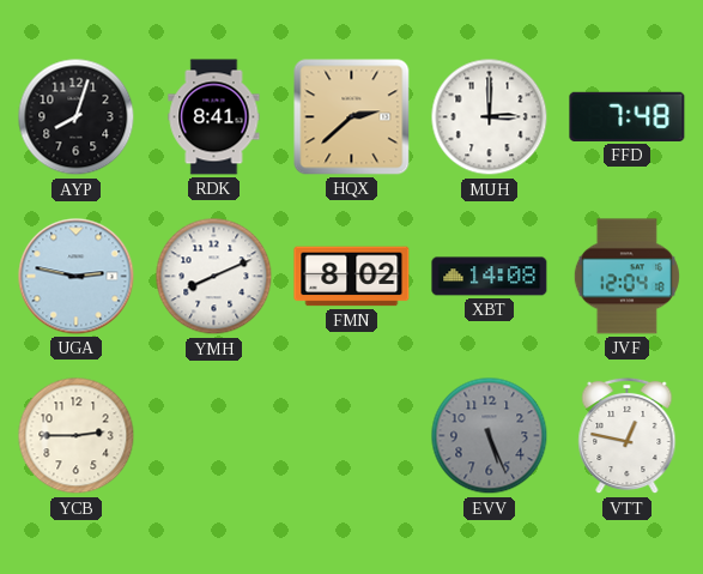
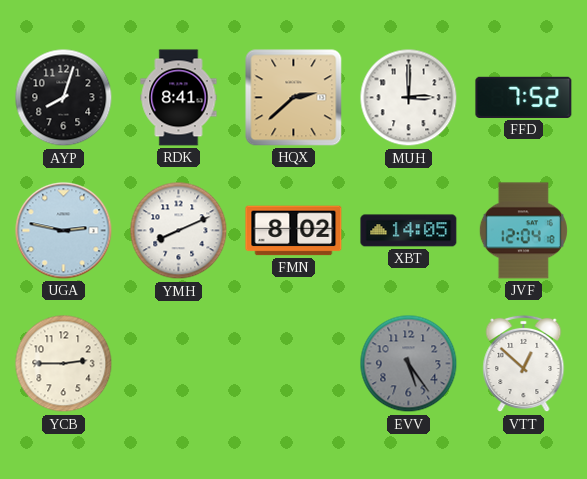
FFD: 7:48 -> 7:52 (524, 97)
XBT: 14:08 -> 14:05 (409, 231)
EVV: 5:26 -> 5:24 (409, 364)
VTT: 12:47 -> 12:52 (524, 364)
